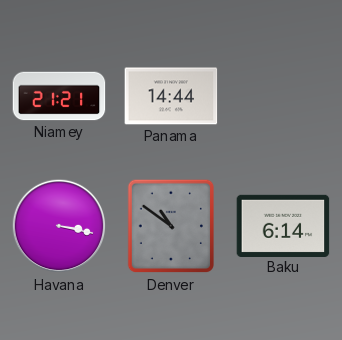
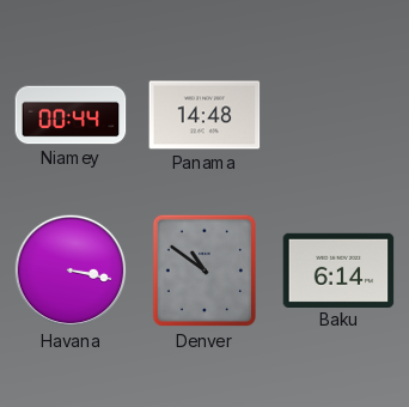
Niamey: 21:21 -> 00:44 (71, 115)
Panama: 14:44 -> 14:48 (204, 115)
